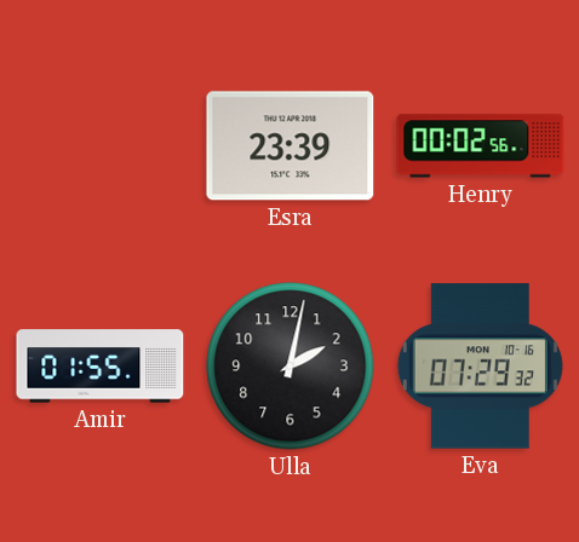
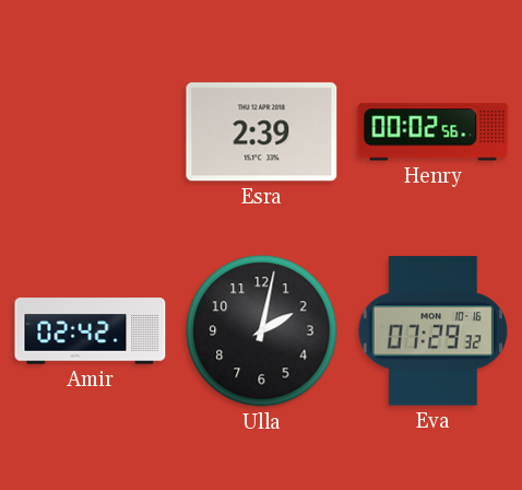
Esra: 23:39 -> 2:39 (262, 132)
Amir: 01:55 -> 02:42 (91, 331)
